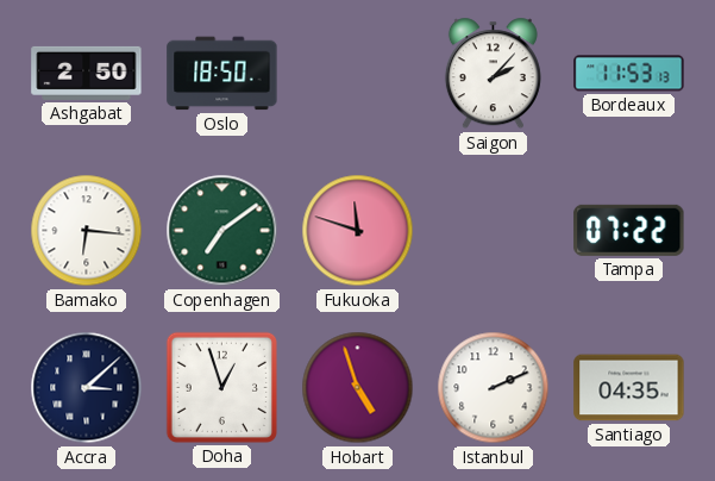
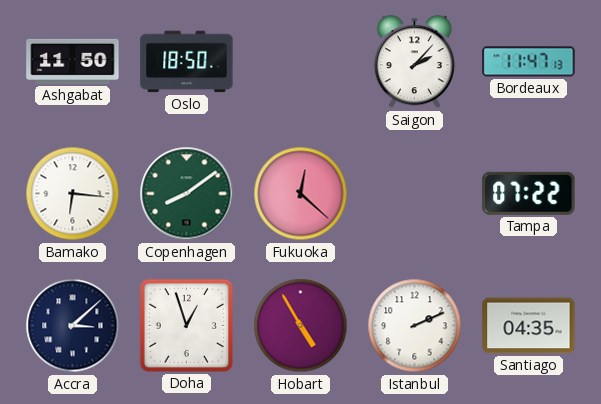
Ashgabat: 2:50 -> 11:50 (73, 61)
Bordeaux: 11:53 -> 11:47 (529, 62)
Copenhagen: 7:09 -> 8:09 (187, 194)
Fukuoka: 11:48 -> 12:22 (301, 194)
Hobart: 4:57 -> 4:55 (301, 326)
